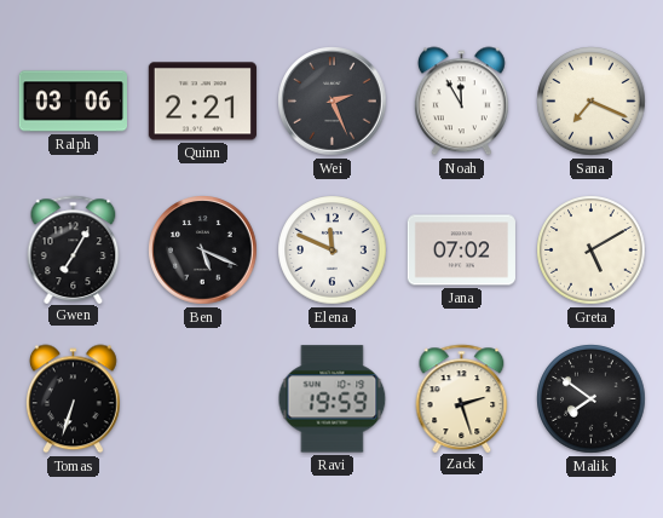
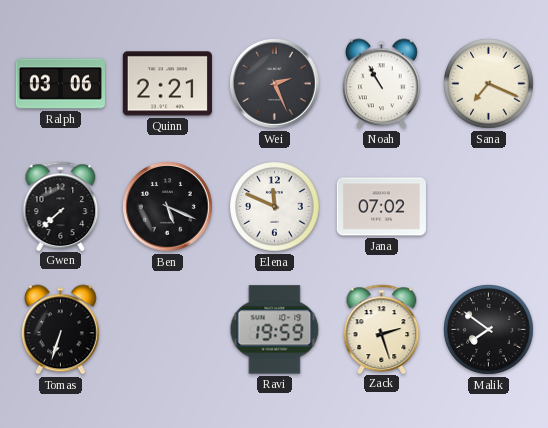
Noah: 11:55 -> 10:55 (381, 84)
Gwen: 7:05 -> 7:38 (61, 206)
Greta: 5:10 -> none (592, 251)
